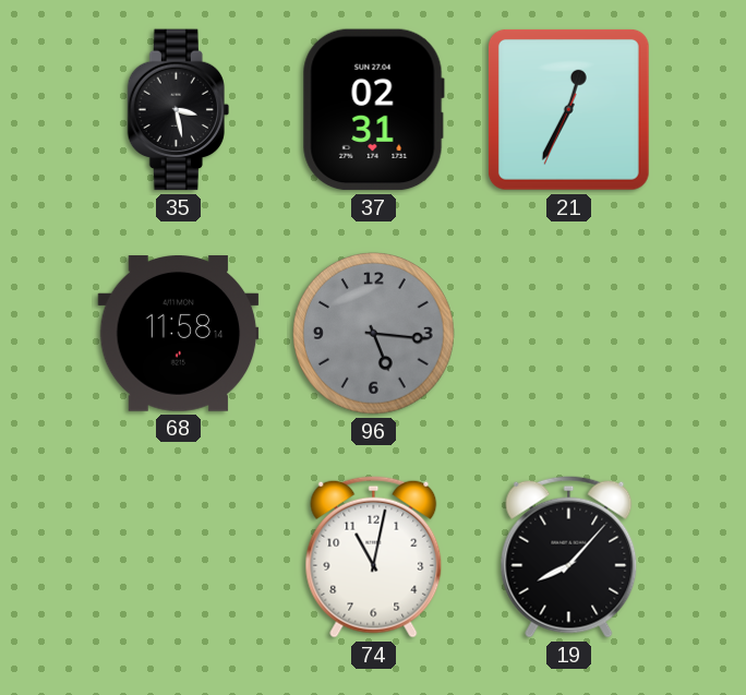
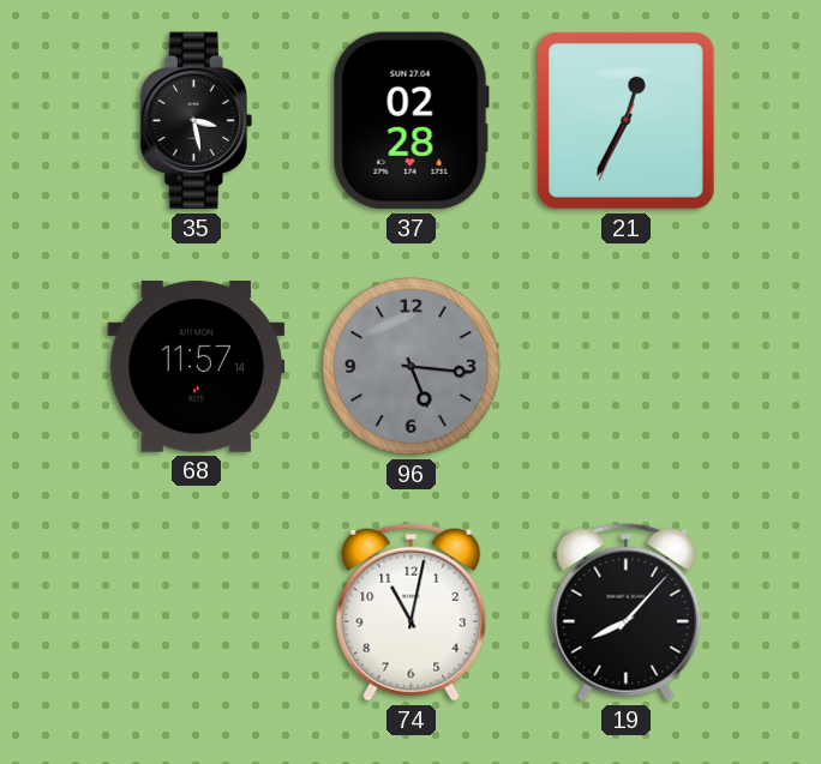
37: 02:31 -> 02:28 (410, 121)
68: 11:58 -> 11:57 (197, 367)
